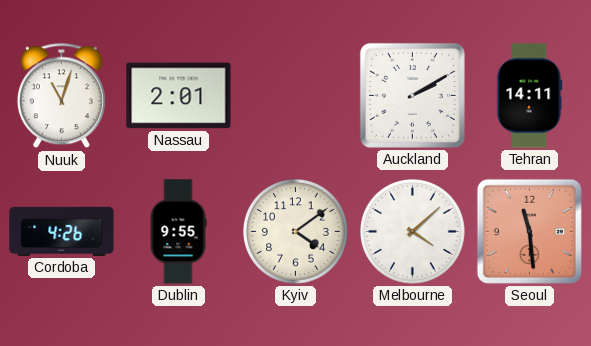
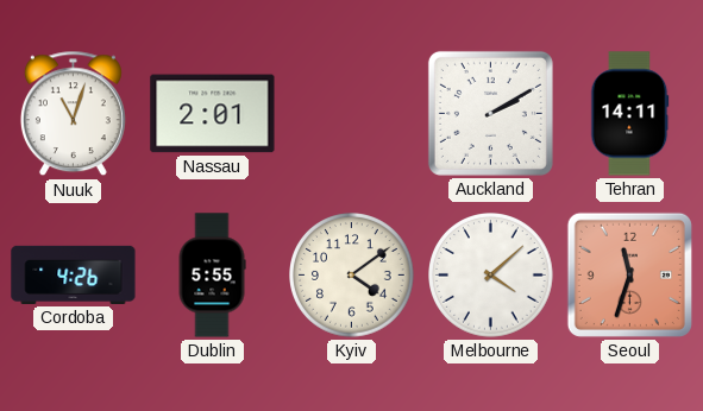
Dublin: 9:55 -> 5:55 (212, 276)
Seoul: 11:29 -> 11:33 (629, 274)
